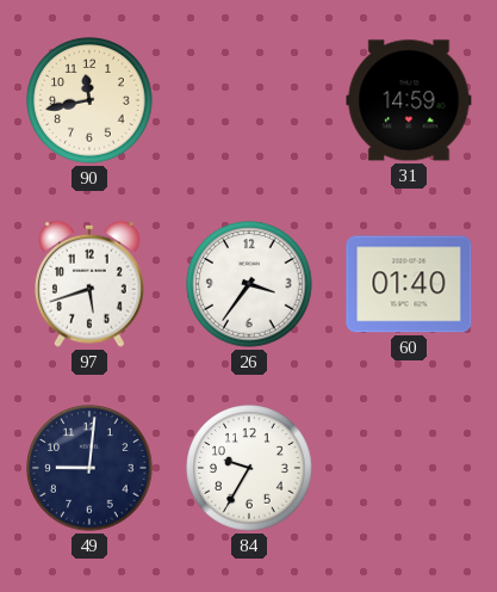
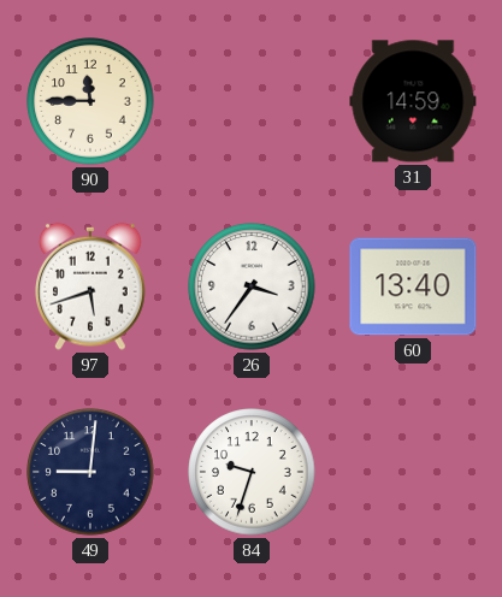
90: 11:43 -> 11:45 (90, 101)
60: 01:40 -> 13:40 (413, 286)
84: 9:35 -> 9:33 (252, 472)
